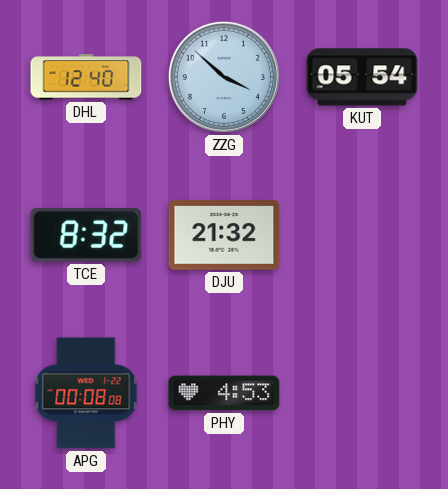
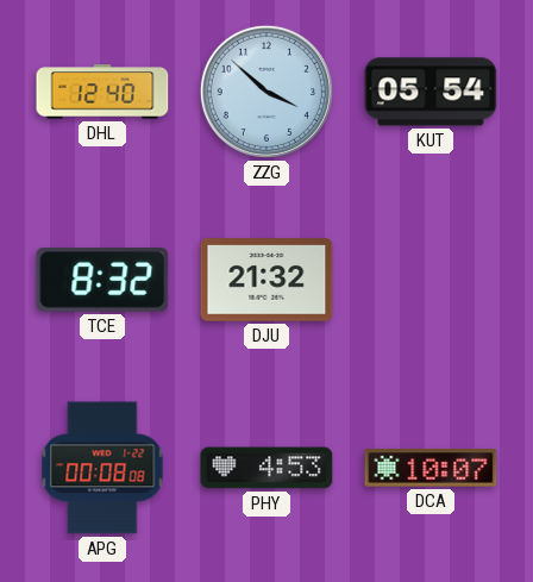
DCA: none -> 10:07 (431, 468)
